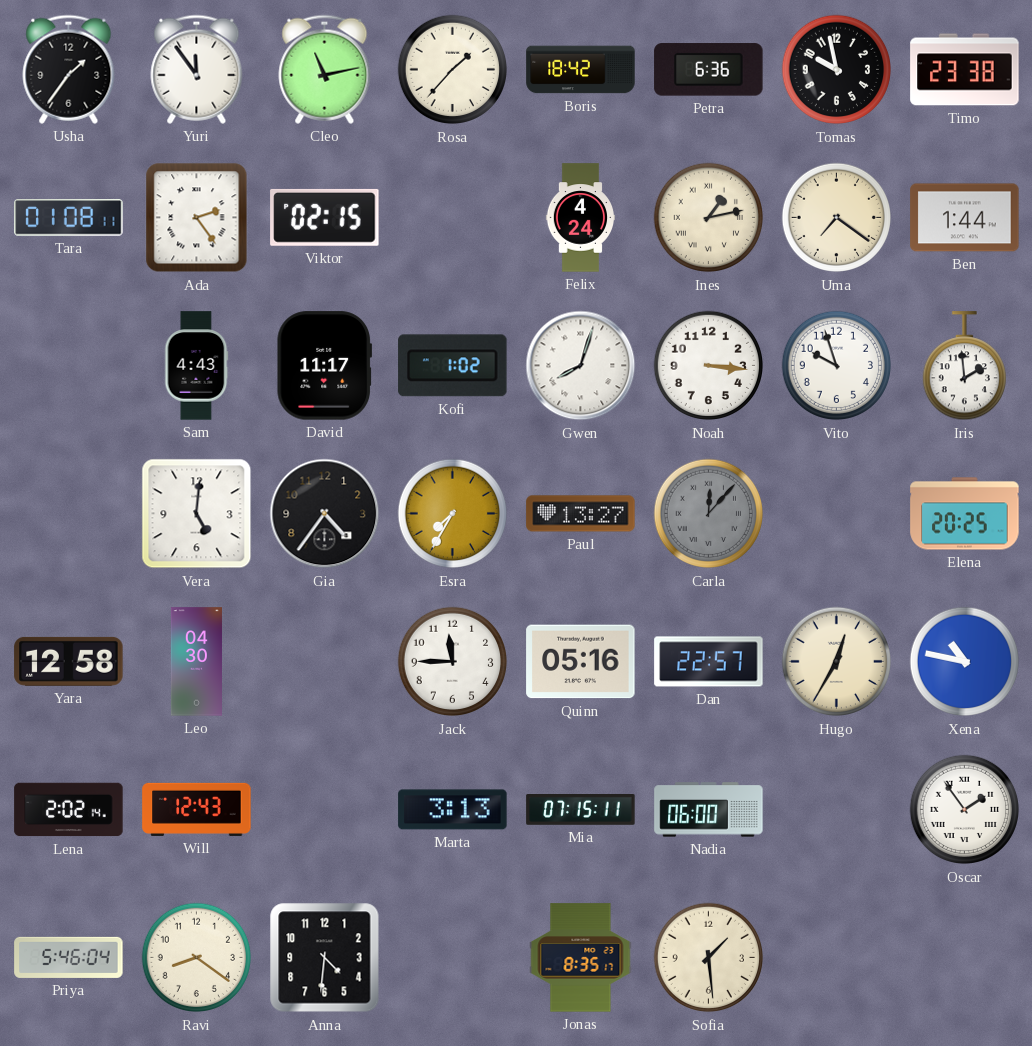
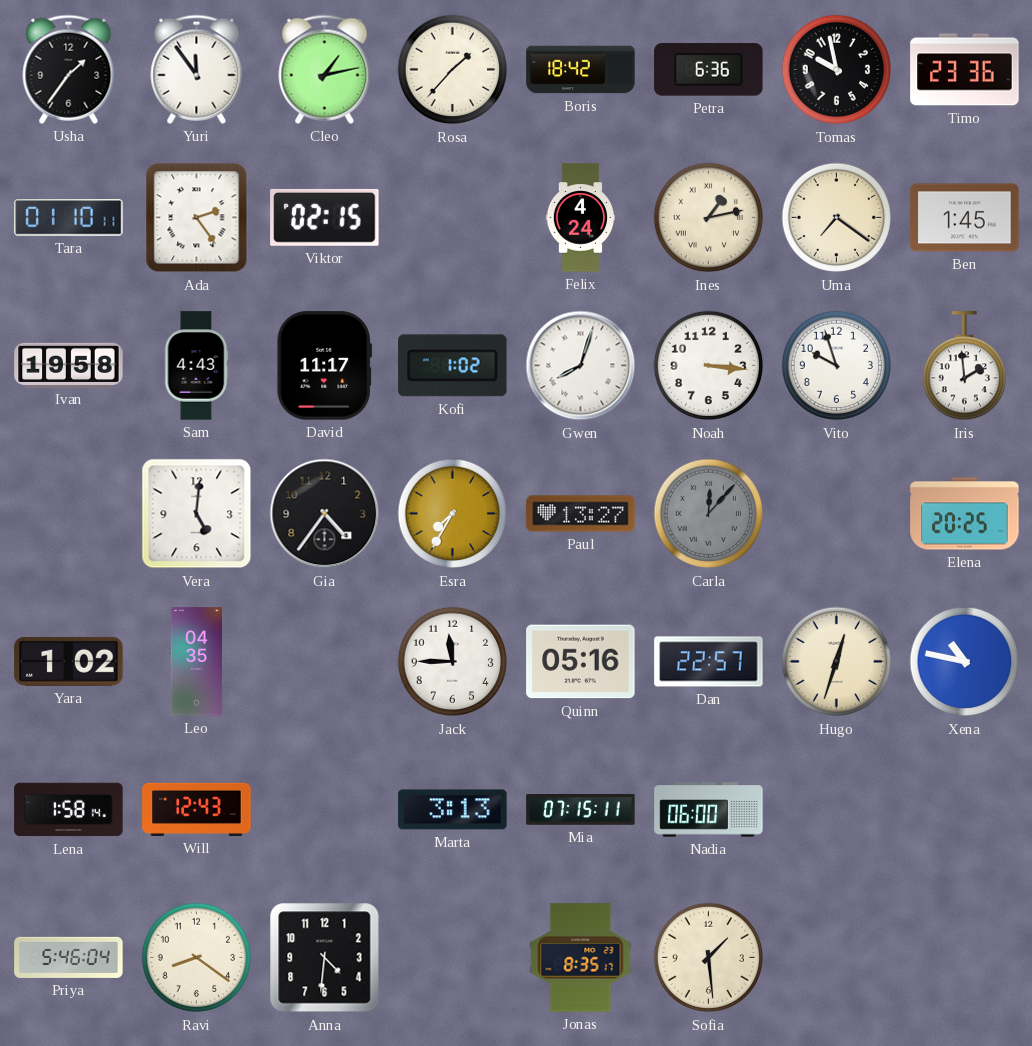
Cleo: 11:13 -> 1:13 (325, 69)
Timo: 23:38 -> 23:36 (965, 70)
Tara: 01:08 -> 01:10 (69, 218)
Ben: 1:44 -> 1:45 (965, 218)
Ivan: none -> 19:58 (69, 365)
Yara: 12:58 -> 1:02 (69, 661)
Leo: 04:30 -> 04:35 (196, 662)
Hugo: 12:35 -> 12:33 (837, 662)
Lena: 2:02 -> 1:58 (69, 810)
Oscar: 1:54 -> none (965, 810)
